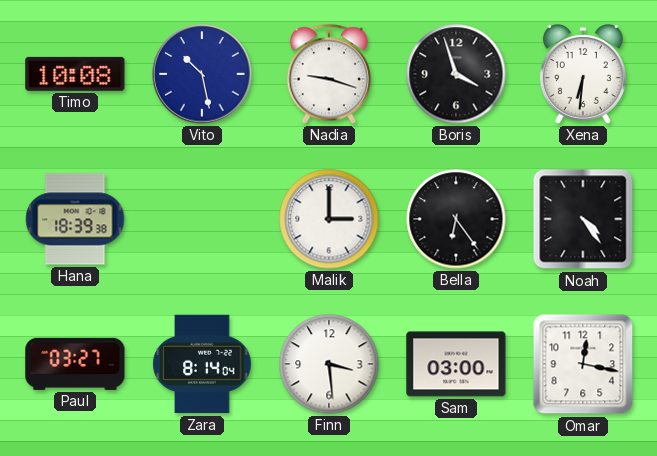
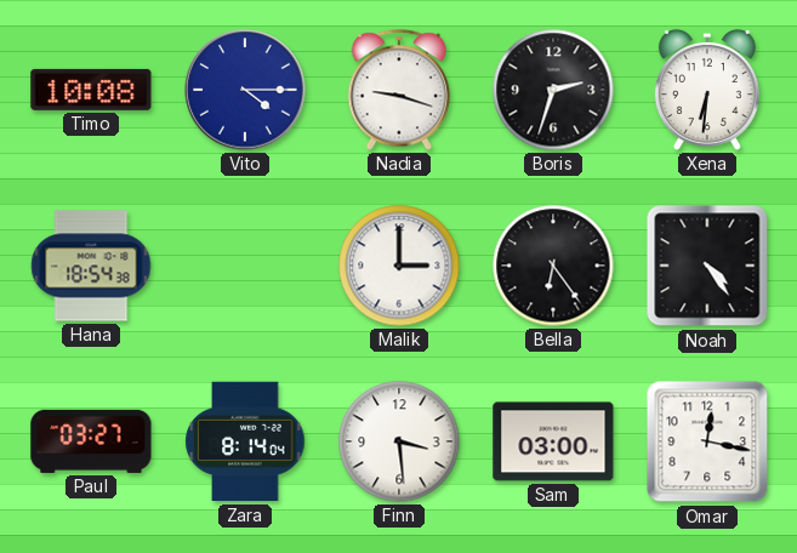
Vito: 10:28 -> 4:15 (245, 90)
Boris: 3:57 -> 2:33 (553, 90)
Hana: 18:39 -> 18:54 (91, 266)
